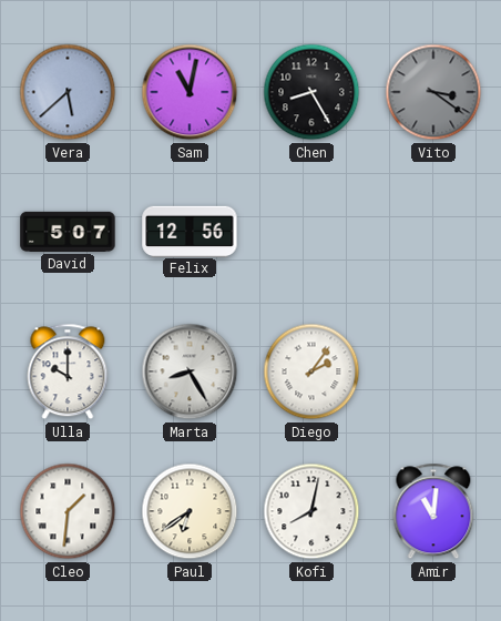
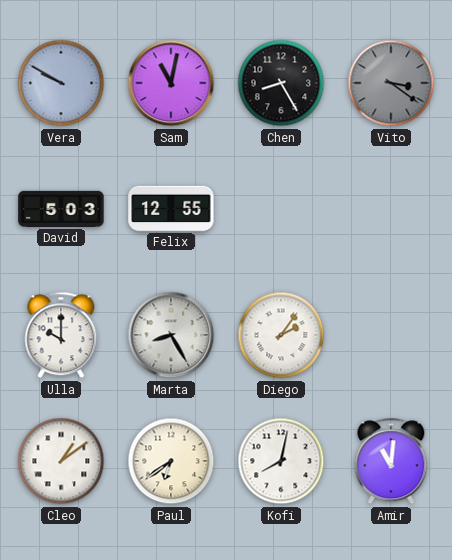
Vera: 5:38 -> 9:50 (61, 83)
David: 5:07 -> 5:03 (61, 209)
Felix: 12:56 -> 12:55 (171, 208)
Cleo: 1:31 -> 1:09 (61, 461)
